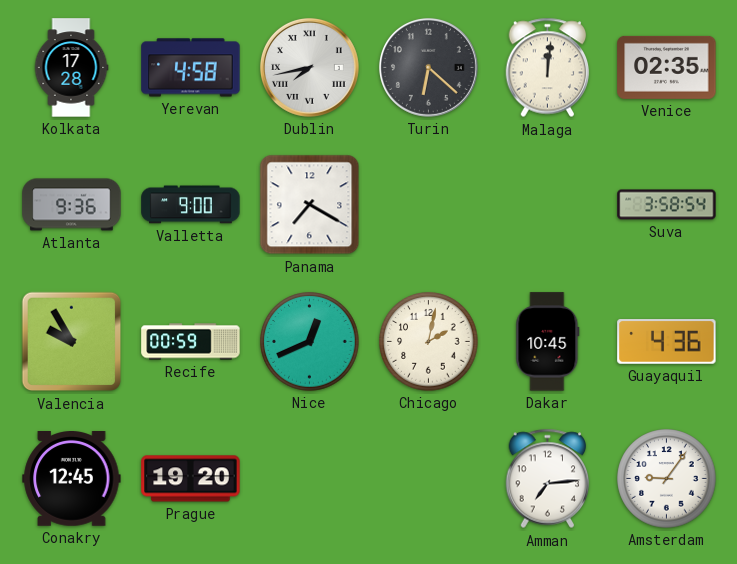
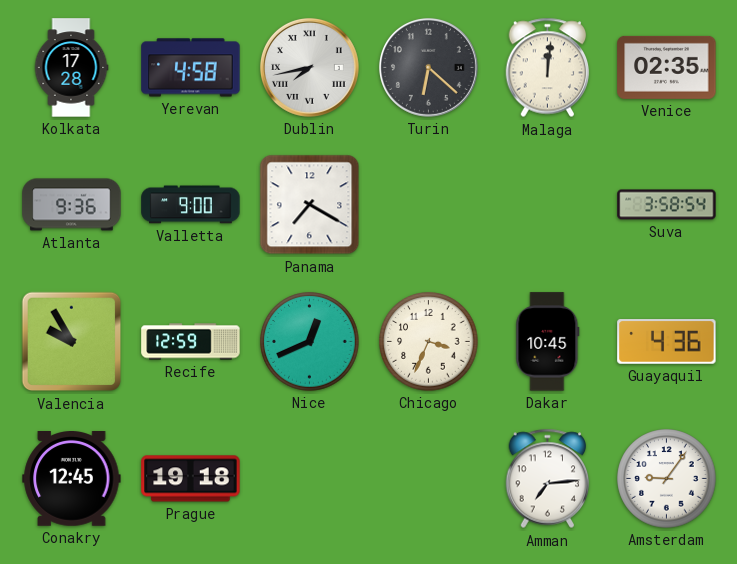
Recife: 00:59 -> 12:59 (191, 342)
Chicago: 2:02 -> 3:34 (429, 342)
Prague: 19:20 -> 19:18 (191, 479)
